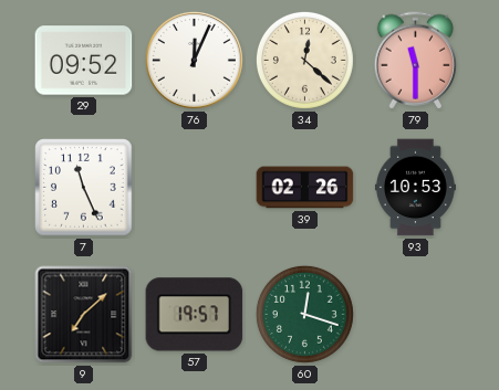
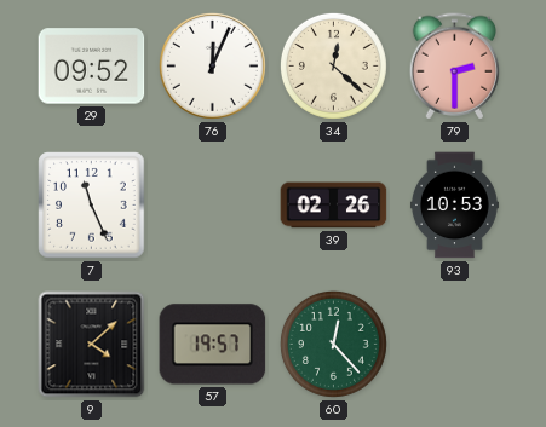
79: 11:30 -> 2:30 (455, 67)
9: 7:08 -> 4:08 (92, 345)
60: 12:18 -> 12:23 (333, 344)
